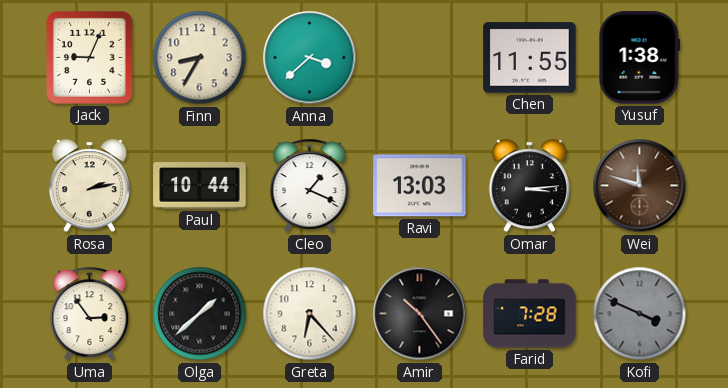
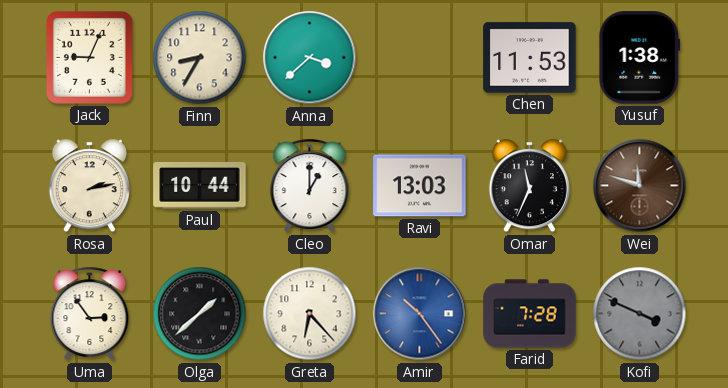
Chen: 11:55 -> 11:53 (530, 58)
Cleo: 1:19 -> 1:00 (310, 186)
Omar: 3:14 -> 11:34 (529, 186)
Amir dial: black -> blue (420, 314)
